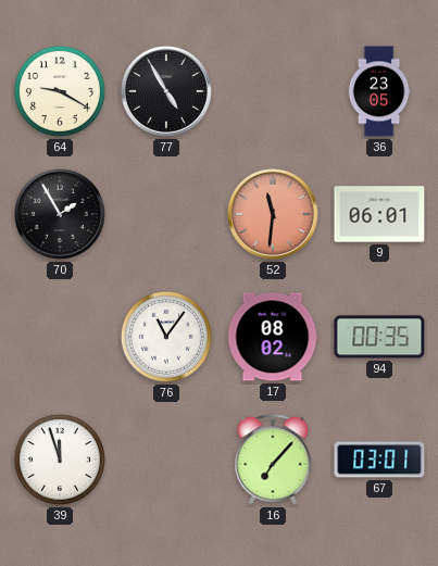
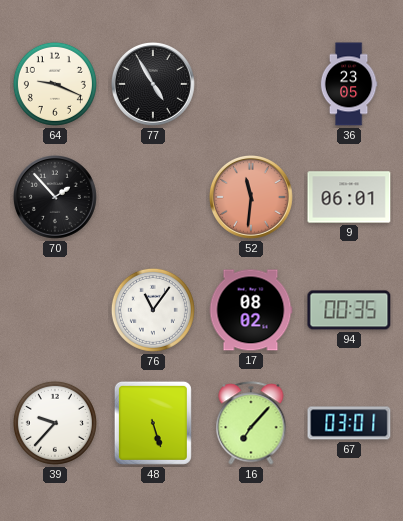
64: 9:20 -> 9:19 (55, 84)
70: 1:55 -> 1:53 (55, 197)
39: 11:57 -> 9:37 (55, 423)
48: none -> 5:27 (153, 423)
